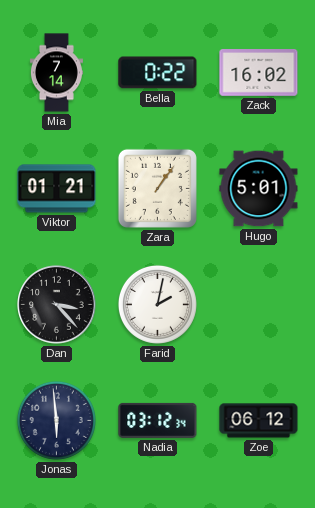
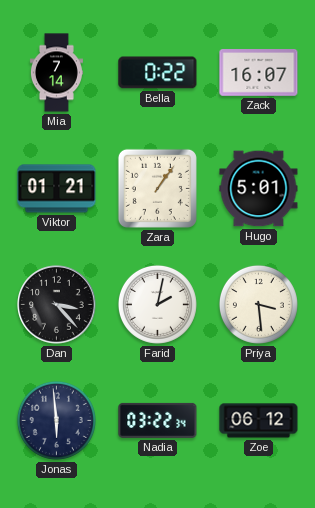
Zack: 16:02 -> 16:07 (259, 73)
Priya: none -> 3:29 (258, 304)
Nadia: 03:12 -> 03:22 (158, 420)
